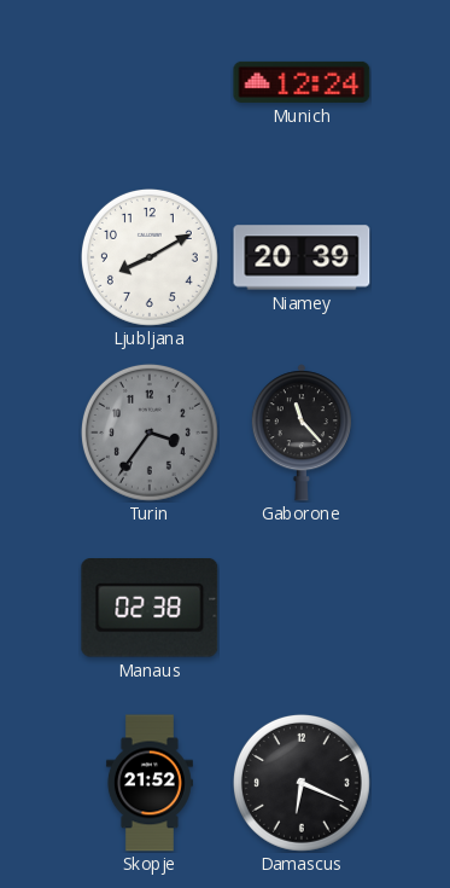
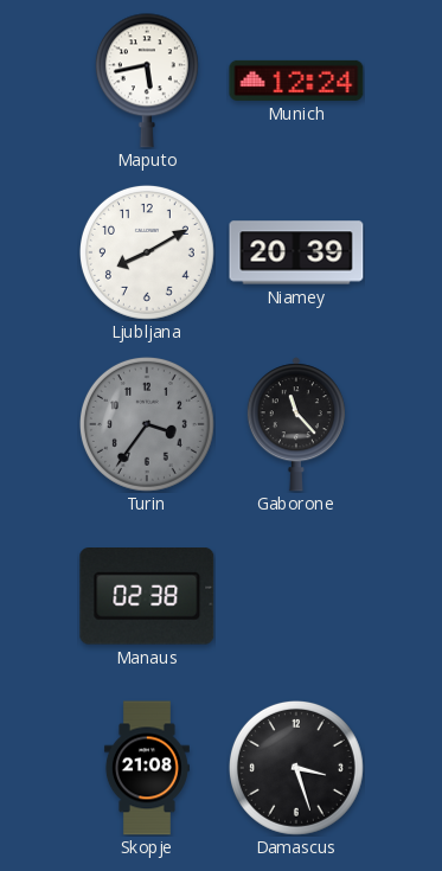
Maputo: none -> 5:43 (147, 81)
Skopje: 21:52 -> 21:08 (147, 768)
Damascus: 6:19 -> 3:27 (296, 768)
